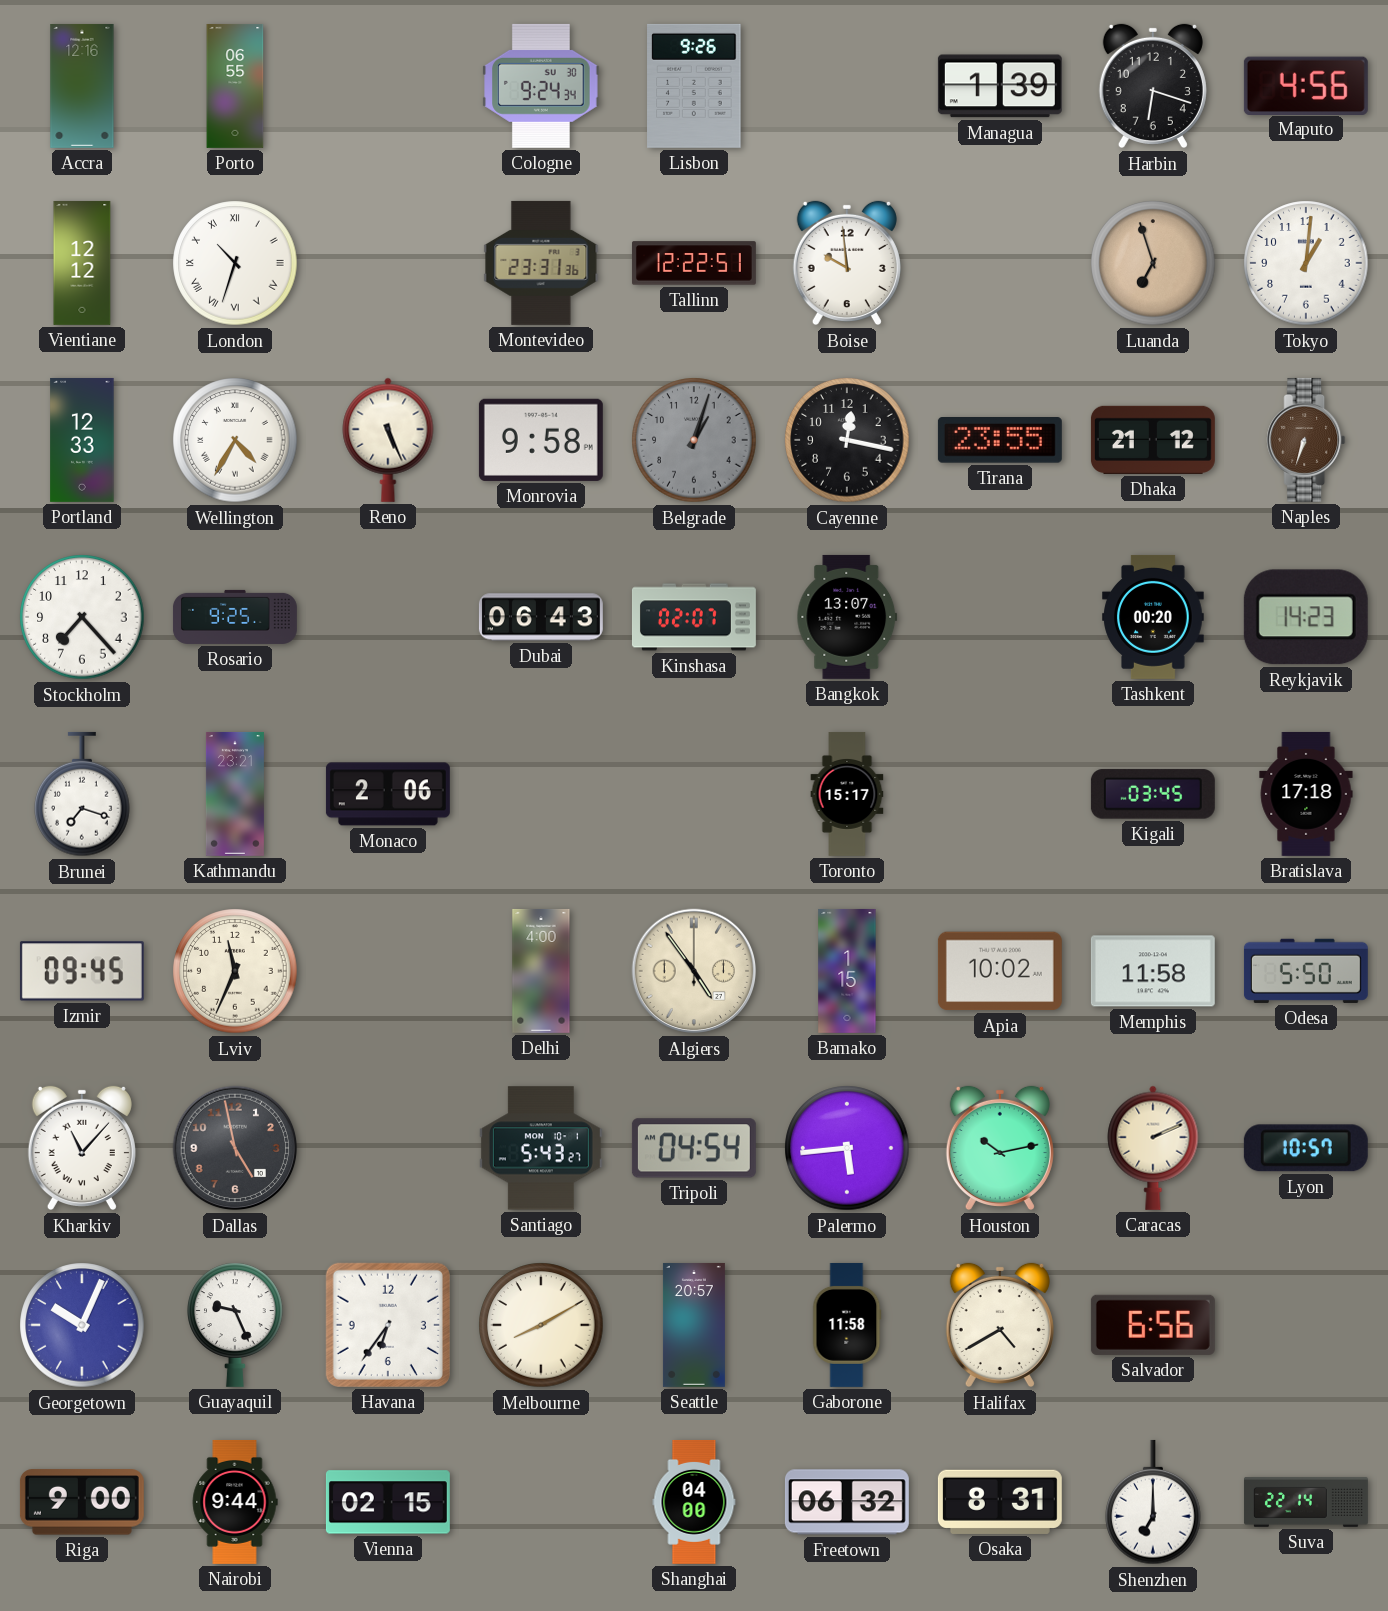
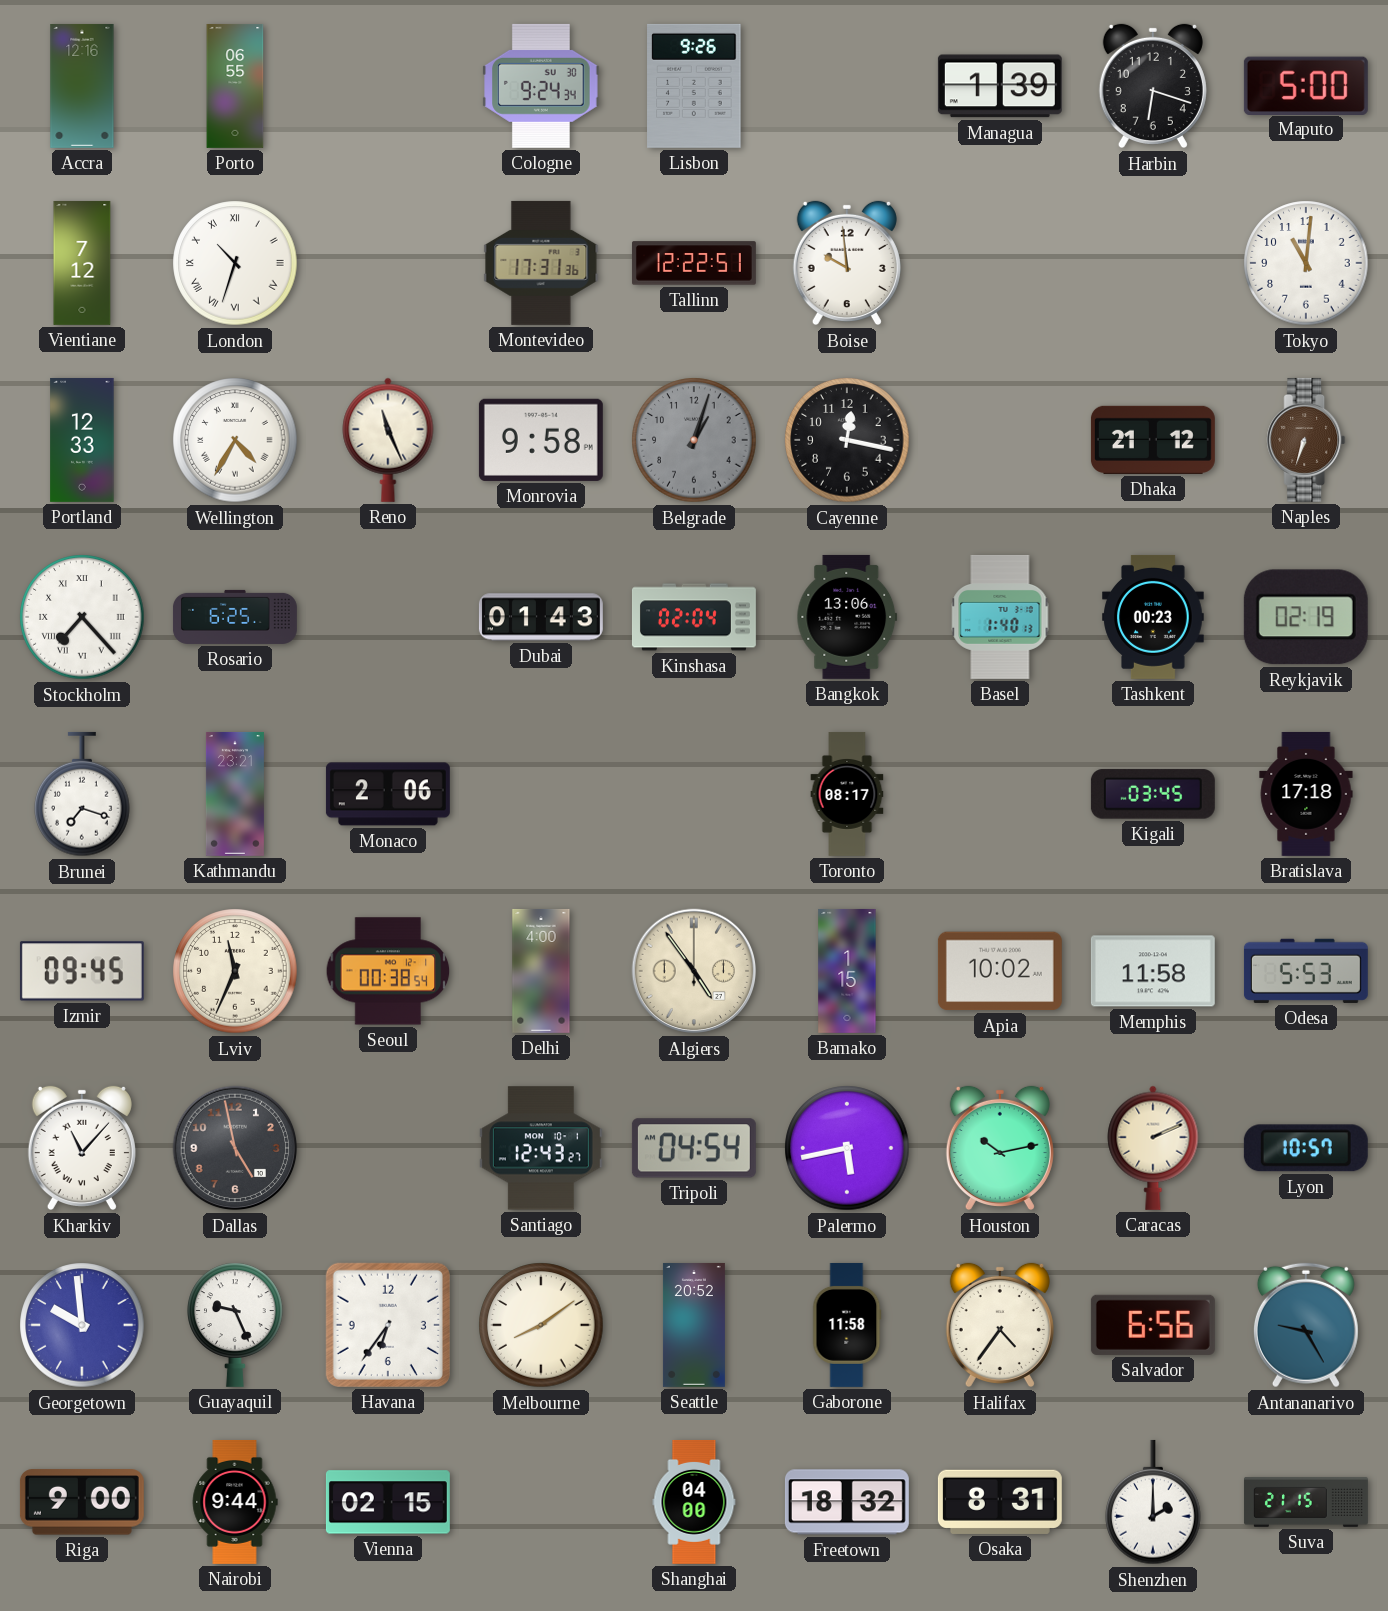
Maputo: 4:56 -> 5:00 (1306, 85)
Vientiane: 12:12 -> 7:12 (82, 263)
Montevideo: 23:31 -> 17:31 (541, 263)
Luanda: 6:57 -> none (1153, 263)
Tokyo: 1:01 -> 11:01 (1306, 263)
Reno: 5:26 -> 11:26 (388, 440)
Tirana: 23:55 -> none (1000, 441)
Stockholm numerals: Arabic -> Roman (82, 617)
Rosario: 9:25 -> 6:25 (235, 617)
Dubai: 06:43 -> 01:43 (541, 617)
Kinshasa: 02:07 -> 02:04 (694, 617)
Bangkok: 13:07 -> 13:06 (847, 617)
Basel: none -> 1:40 (1000, 617)
Tashkent: 00:20 -> 00:23 (1153, 617)
Reykjavik: 14:23 -> 02:19 (1306, 617)
Toronto: 15:17 -> 08:17 (847, 795)
Seoul: none -> 00:38 (388, 971)
Odesa: 5:50 -> 5:53 (1306, 971)
Santiago: 5:43 -> 12:43 (541, 1148)
Palermo: 5:44 -> 5:43 (847, 1148)
Georgetown: 10:04 -> 9:59 (82, 1325)
Melbourne: 8:10 -> 8:09 (541, 1325)
Seattle: 20:57 -> 20:52 (694, 1325)
Halifax: 4:40 -> 4:36 (1000, 1325)
Antananarivo: none -> 9:25 (1306, 1325)
Freetown: 06:32 -> 18:32 (847, 1502)
Shenzhen: 7:00 -> 2:00 (1153, 1502)
Suva: 22:14 -> 21:15 (1306, 1502)
